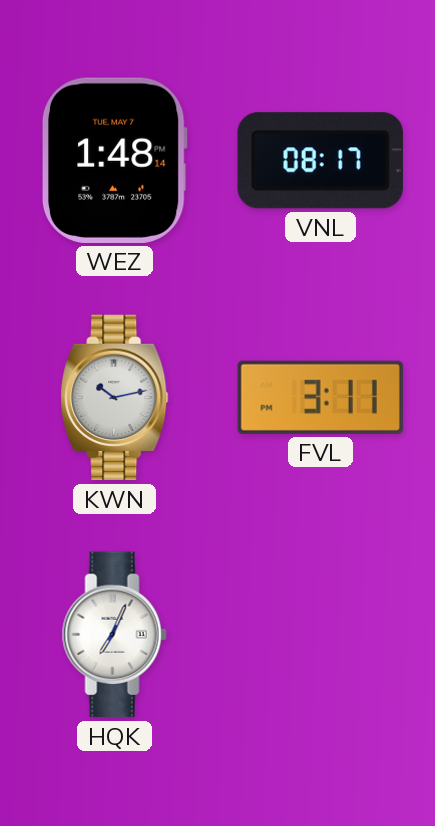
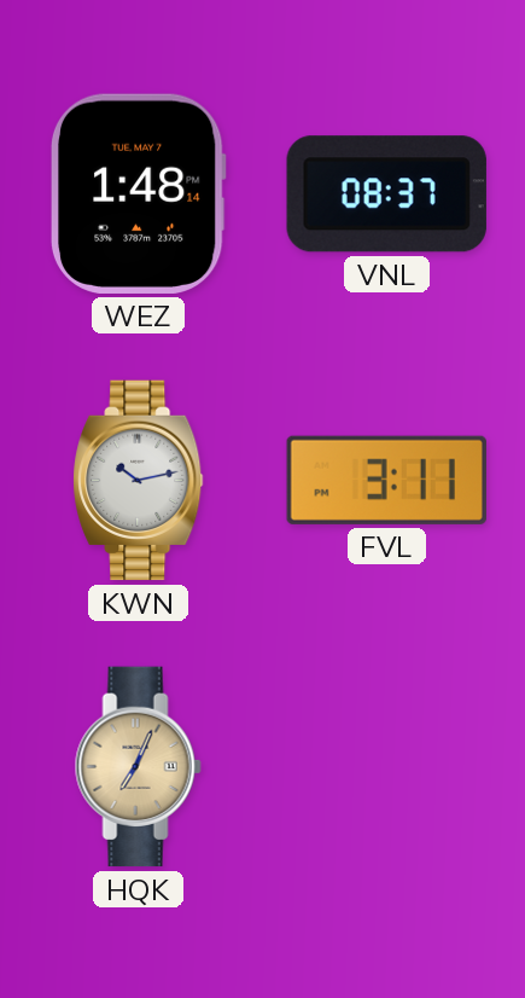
VNL: 08:17 -> 08:37 (386, 195)
HQK dial: white -> champagne (138, 767)
